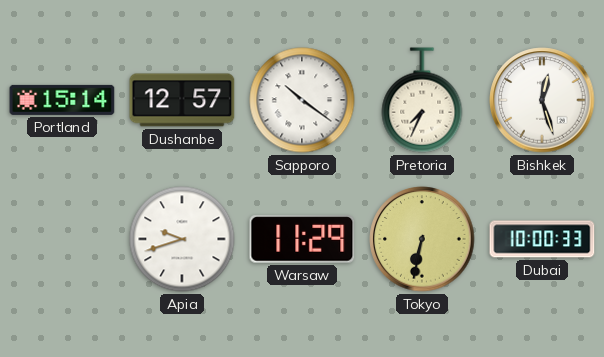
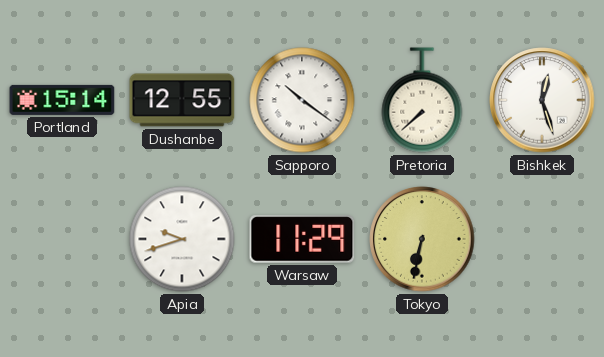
Dushanbe: 12:57 -> 12:55 (182, 100)
Pretoria: 7:34 -> 7:38 (422, 100)
Dubai: 10:00 -> none (542, 239)
